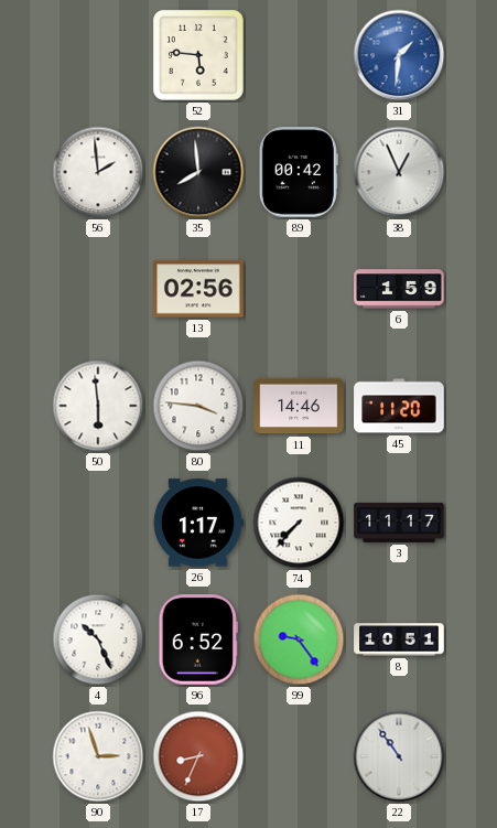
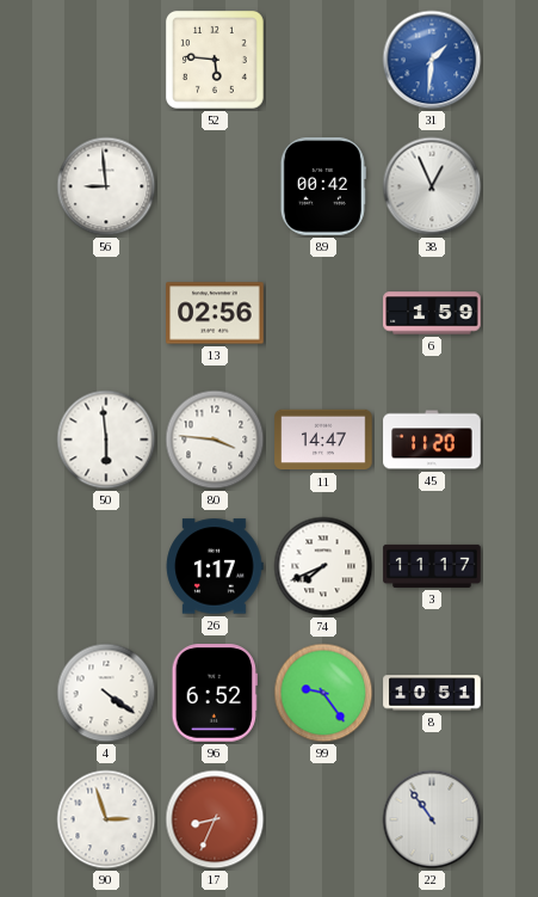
56: 1:59 -> 8:59 (106, 186)
35: 7:59 -> none (198, 172)
11: 14:46 -> 14:47 (323, 440)
74: 7:37 -> 7:41 (323, 566)
4: 10:26 -> 4:21 (106, 693)
